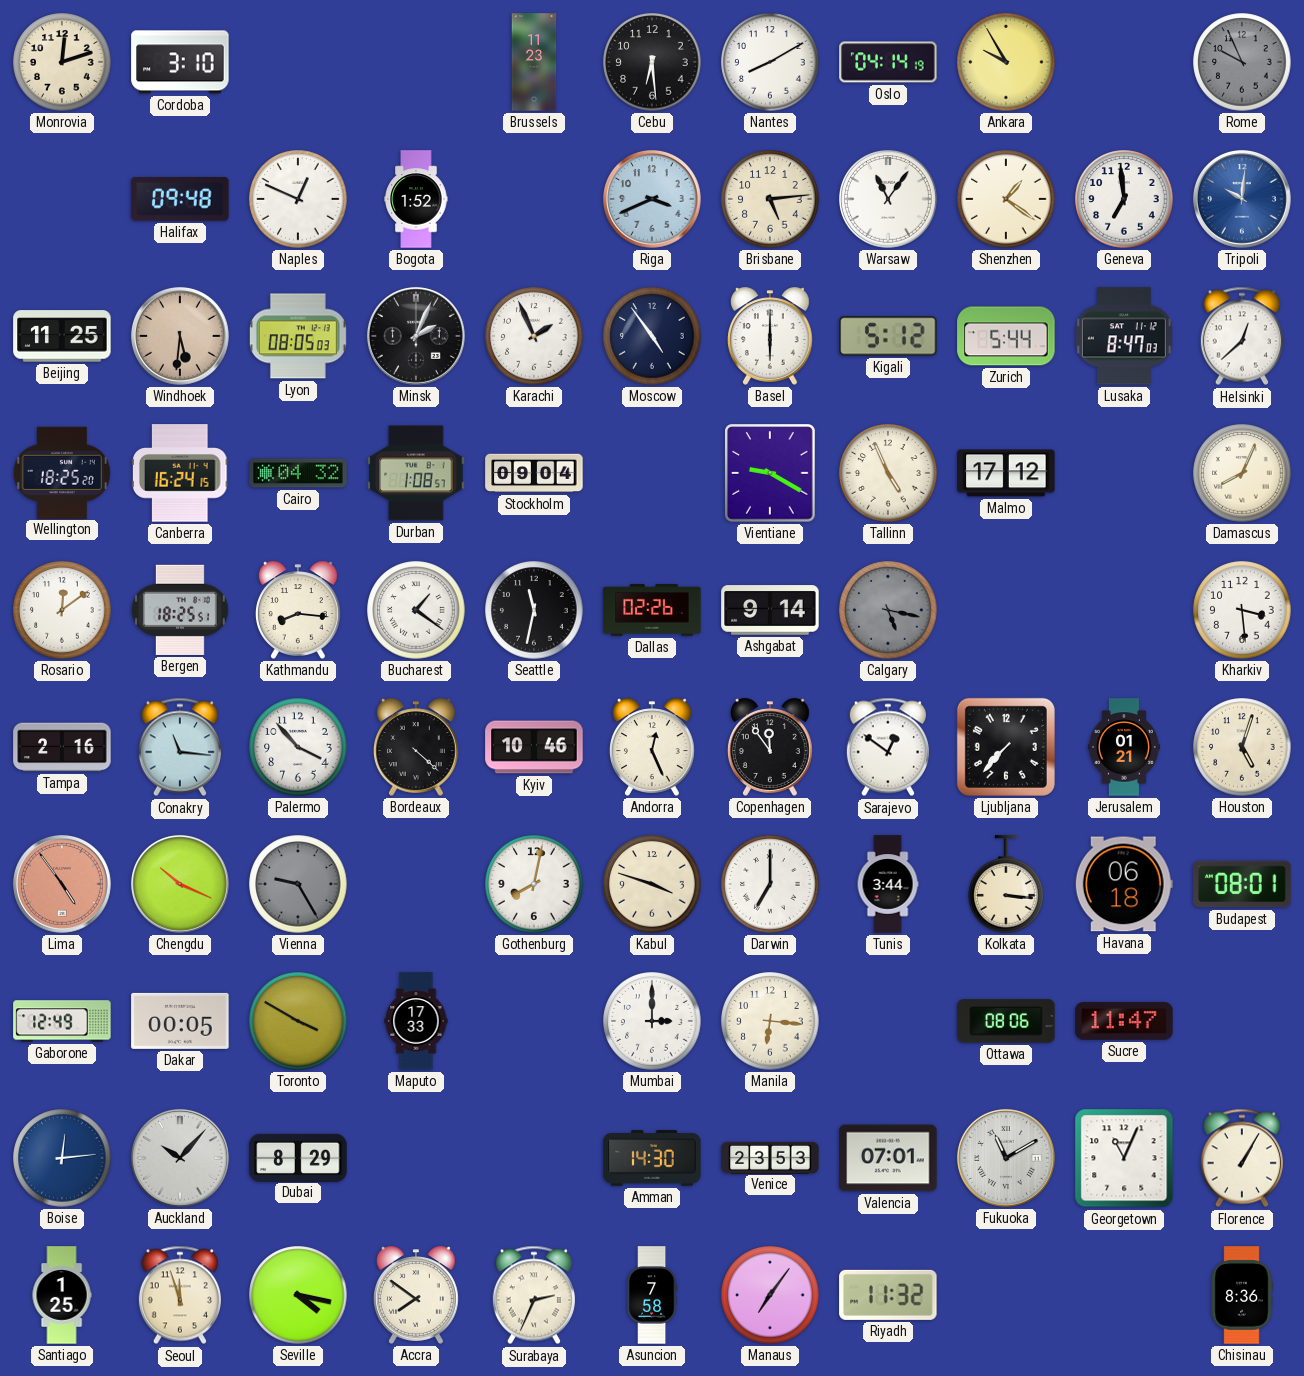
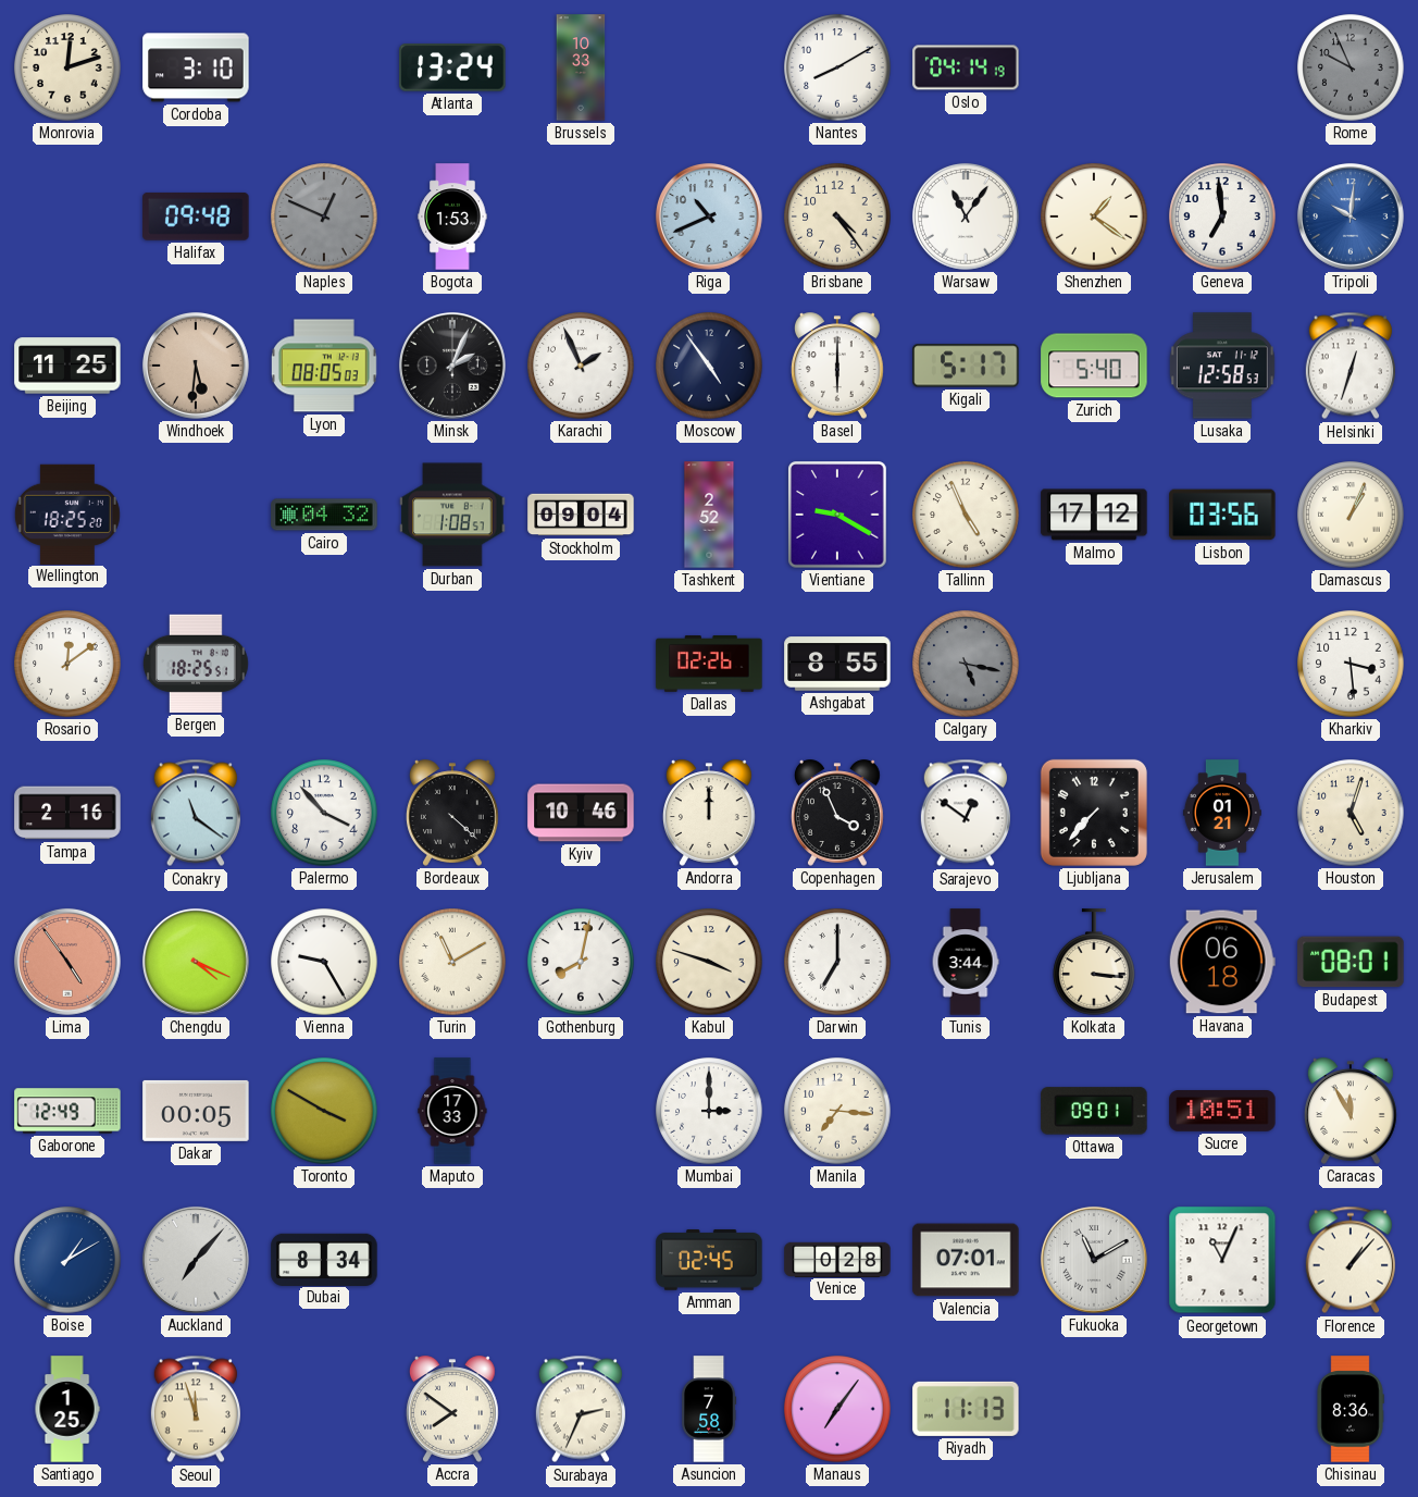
Atlanta: none -> 13:24 (452, 67)
Brussels: 11:23 -> 10:33 (581, 67)
Cebu: 6:29 -> none (652, 62)
Ankara: 9:55 -> none (1006, 62)
Naples dial: white -> grey (324, 216)
Bogota: 1:52 -> 1:53 (452, 216)
Riga: 3:41 -> 10:41 (709, 216)
Brisbane: 5:14 -> 4:24 (837, 216)
Kigali: 5:12 -> 5:17 (966, 366)
Zurich: 5:44 -> 5:40 (1094, 366)
Lusaka: 8:47 -> 12:58 (1222, 366)
Helsinki: 12:38 -> 12:33 (1351, 366)
Canberra: 16:24 -> none (181, 473)
Tashkent: none -> 2:52 (709, 515)
Lisbon: none -> 03:56 (1222, 515)
Damascus: 8:04 -> 1:04 (1351, 515)
Kathmandu: 8:16 -> none (298, 610)
Bucharest: 1:21 -> none (416, 610)
Seattle: 11:32 -> none (534, 610)
Ashgabat: 9:14 -> 8:55 (837, 664)
Conakry: 11:16 -> 11:21 (196, 813)
Andorra: 12:26 -> 12:00 (709, 813)
Copenhagen: 11:54 -> 3:56 (837, 813)
Chengdu: 10:19 -> 4:19 (196, 962)
Vienna dial: grey -> white (324, 962)
Turin: none -> 11:10 (452, 962)
Manila: 6:16 -> 7:16 (837, 1111)
Ottawa: 08:06 -> 09:01 (1094, 1111)
Sucre: 11:47 -> 10:51 (1222, 1112)
Caracas: none -> 11:55 (1351, 1111)
Boise: 12:14 -> 1:10 (67, 1260)
Auckland: 10:07 -> 7:07 (196, 1260)
Dubai: 8:29 -> 8:34 (324, 1259)
Amman: 14:30 -> 02:45 (709, 1260)
Venice: 23:53 -> 0:28 (837, 1259)
Florence: 1:05 -> 1:07 (1351, 1260)
Seville: 4:17 -> none (298, 1295)
Riyadh: 11:32 -> 11:13 (966, 1409)
